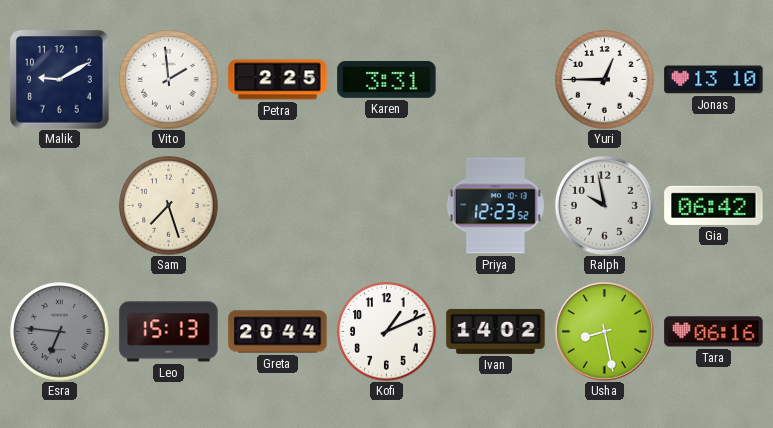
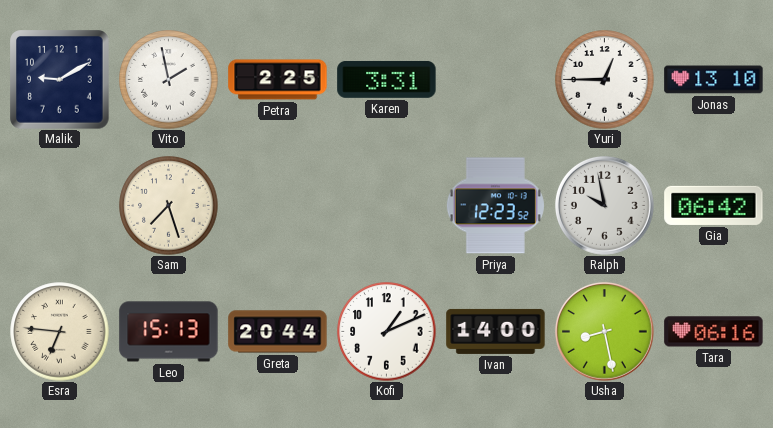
Vito: 1:59 -> 1:58 (169, 80)
Esra dial: grey -> cream (60, 332)
Ivan: 14:02 -> 14:00 (496, 331)
